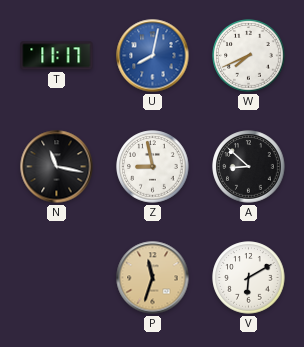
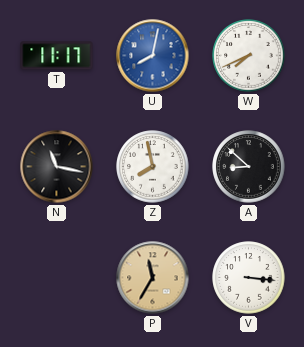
Z: 8:58 -> 7:58 (153, 167)
P: 11:33 -> 11:35 (153, 278)
V: 6:10 -> 3:16 (249, 278)
